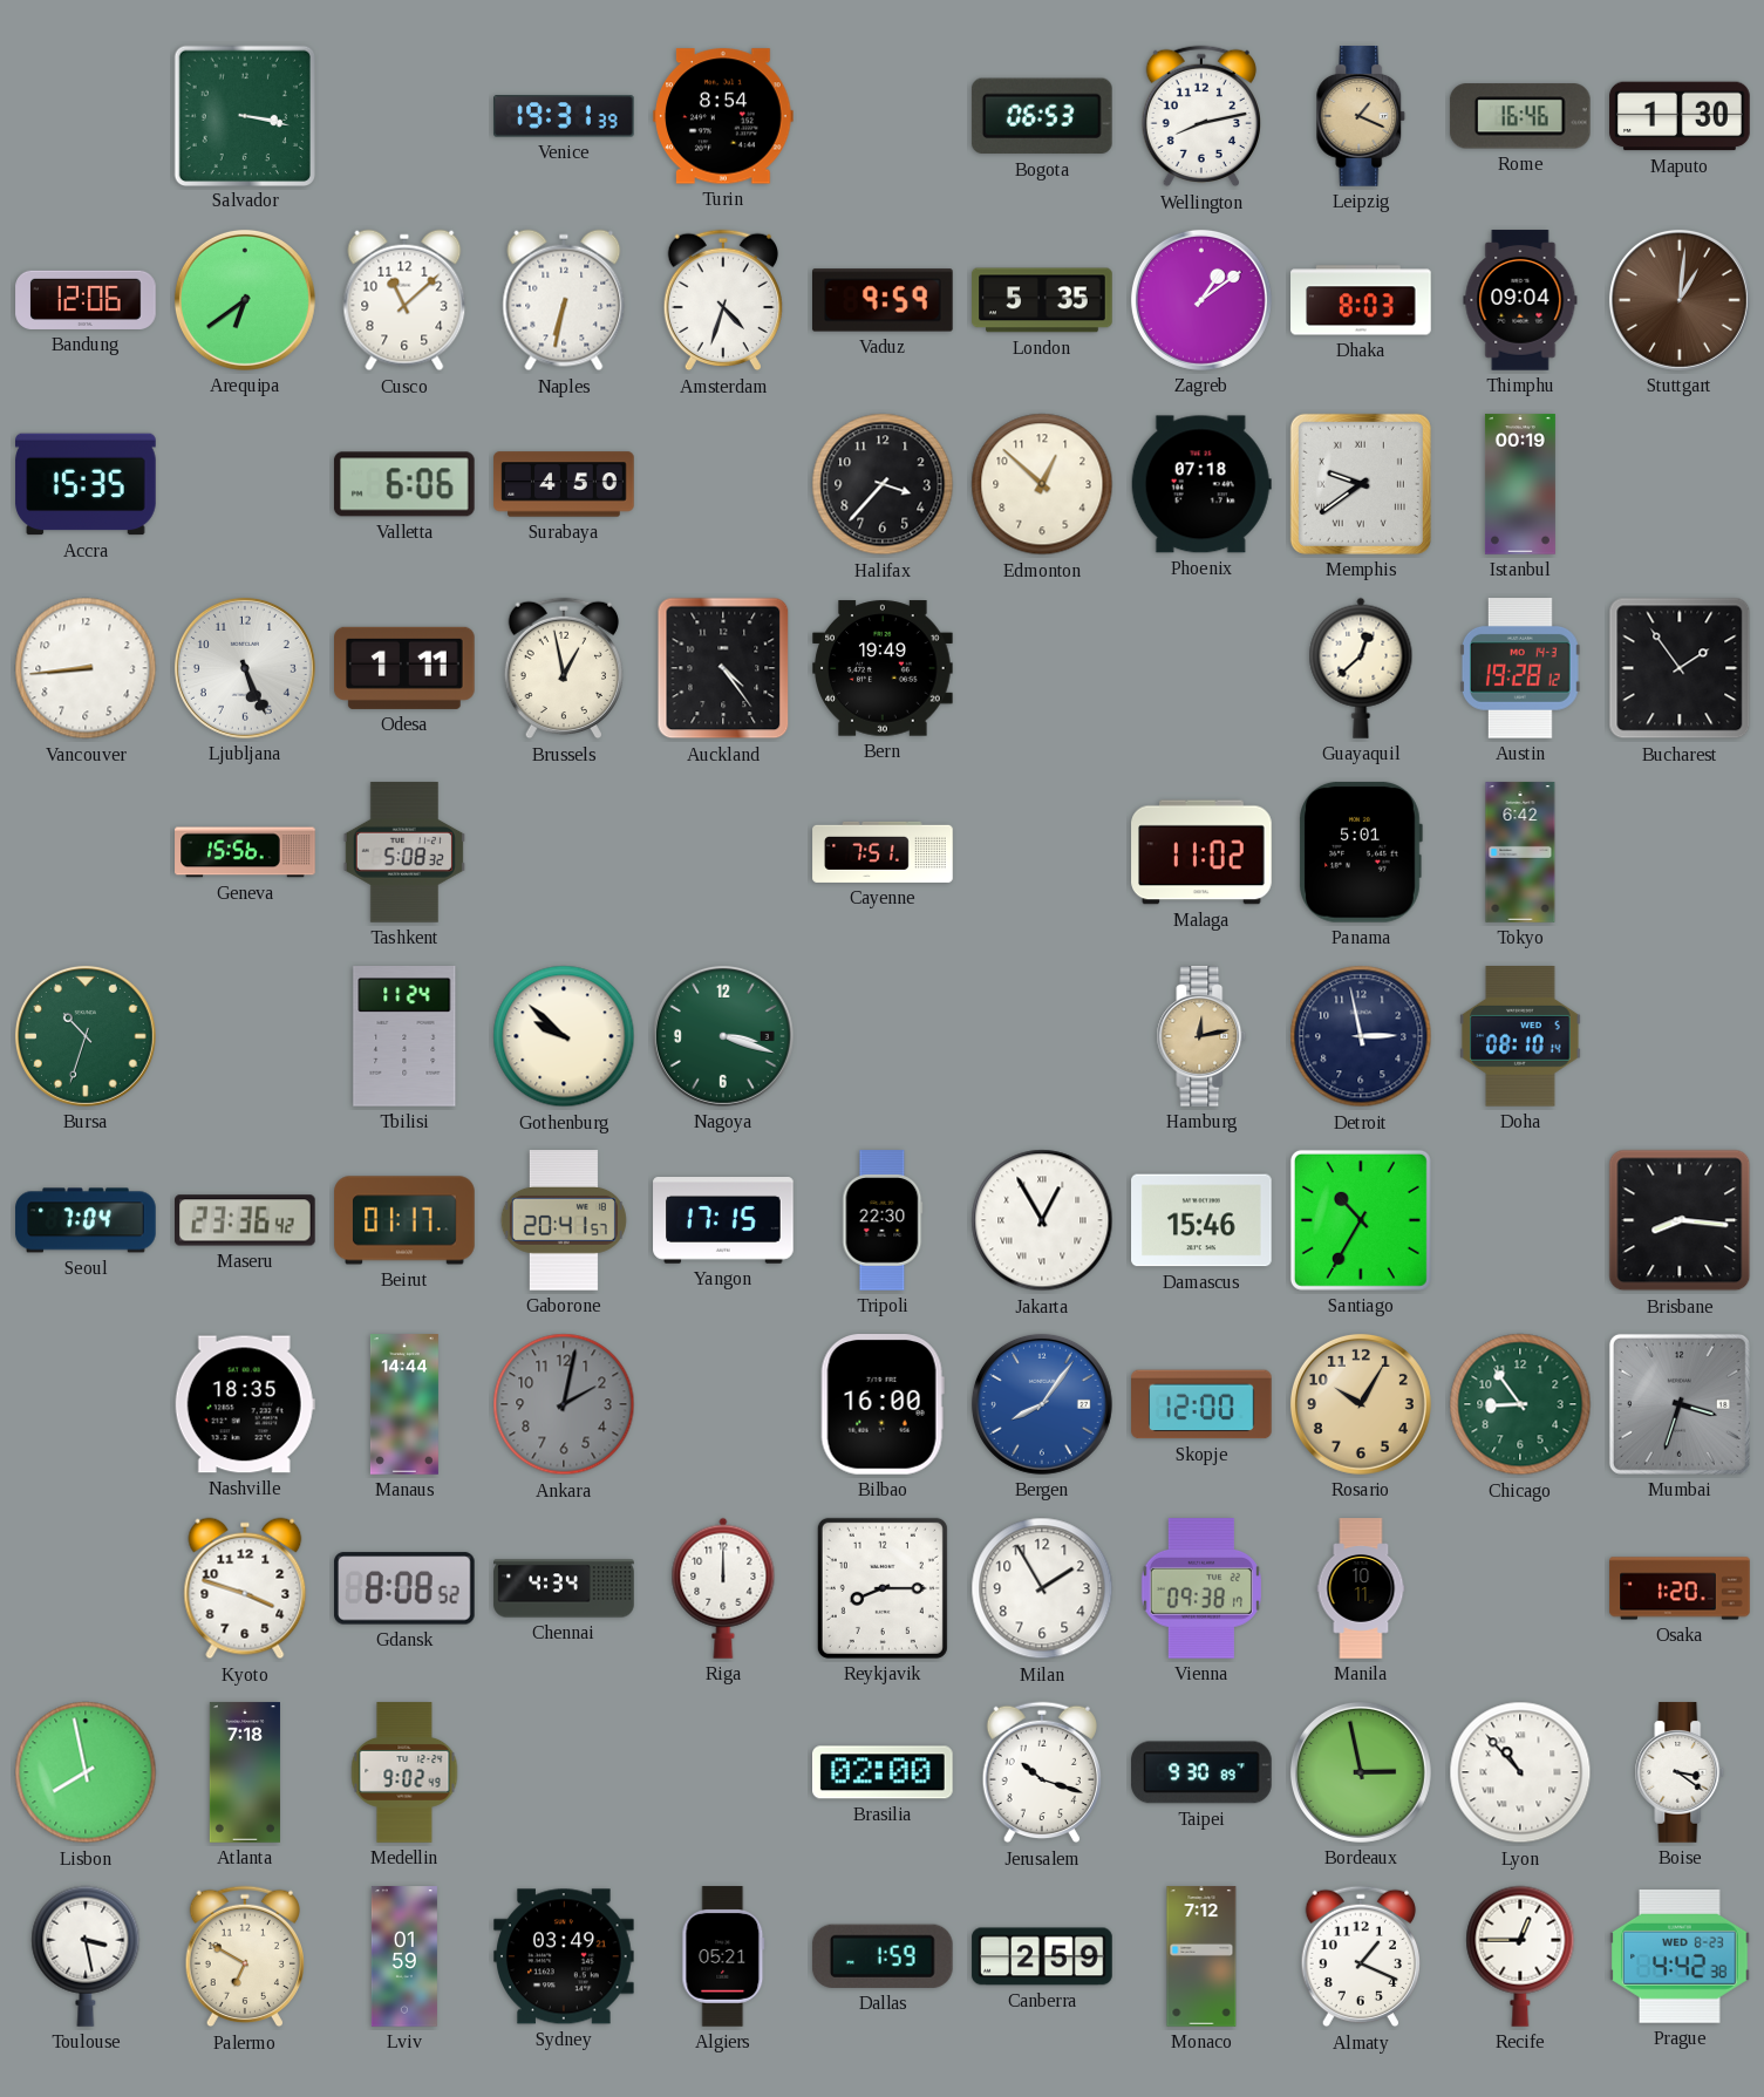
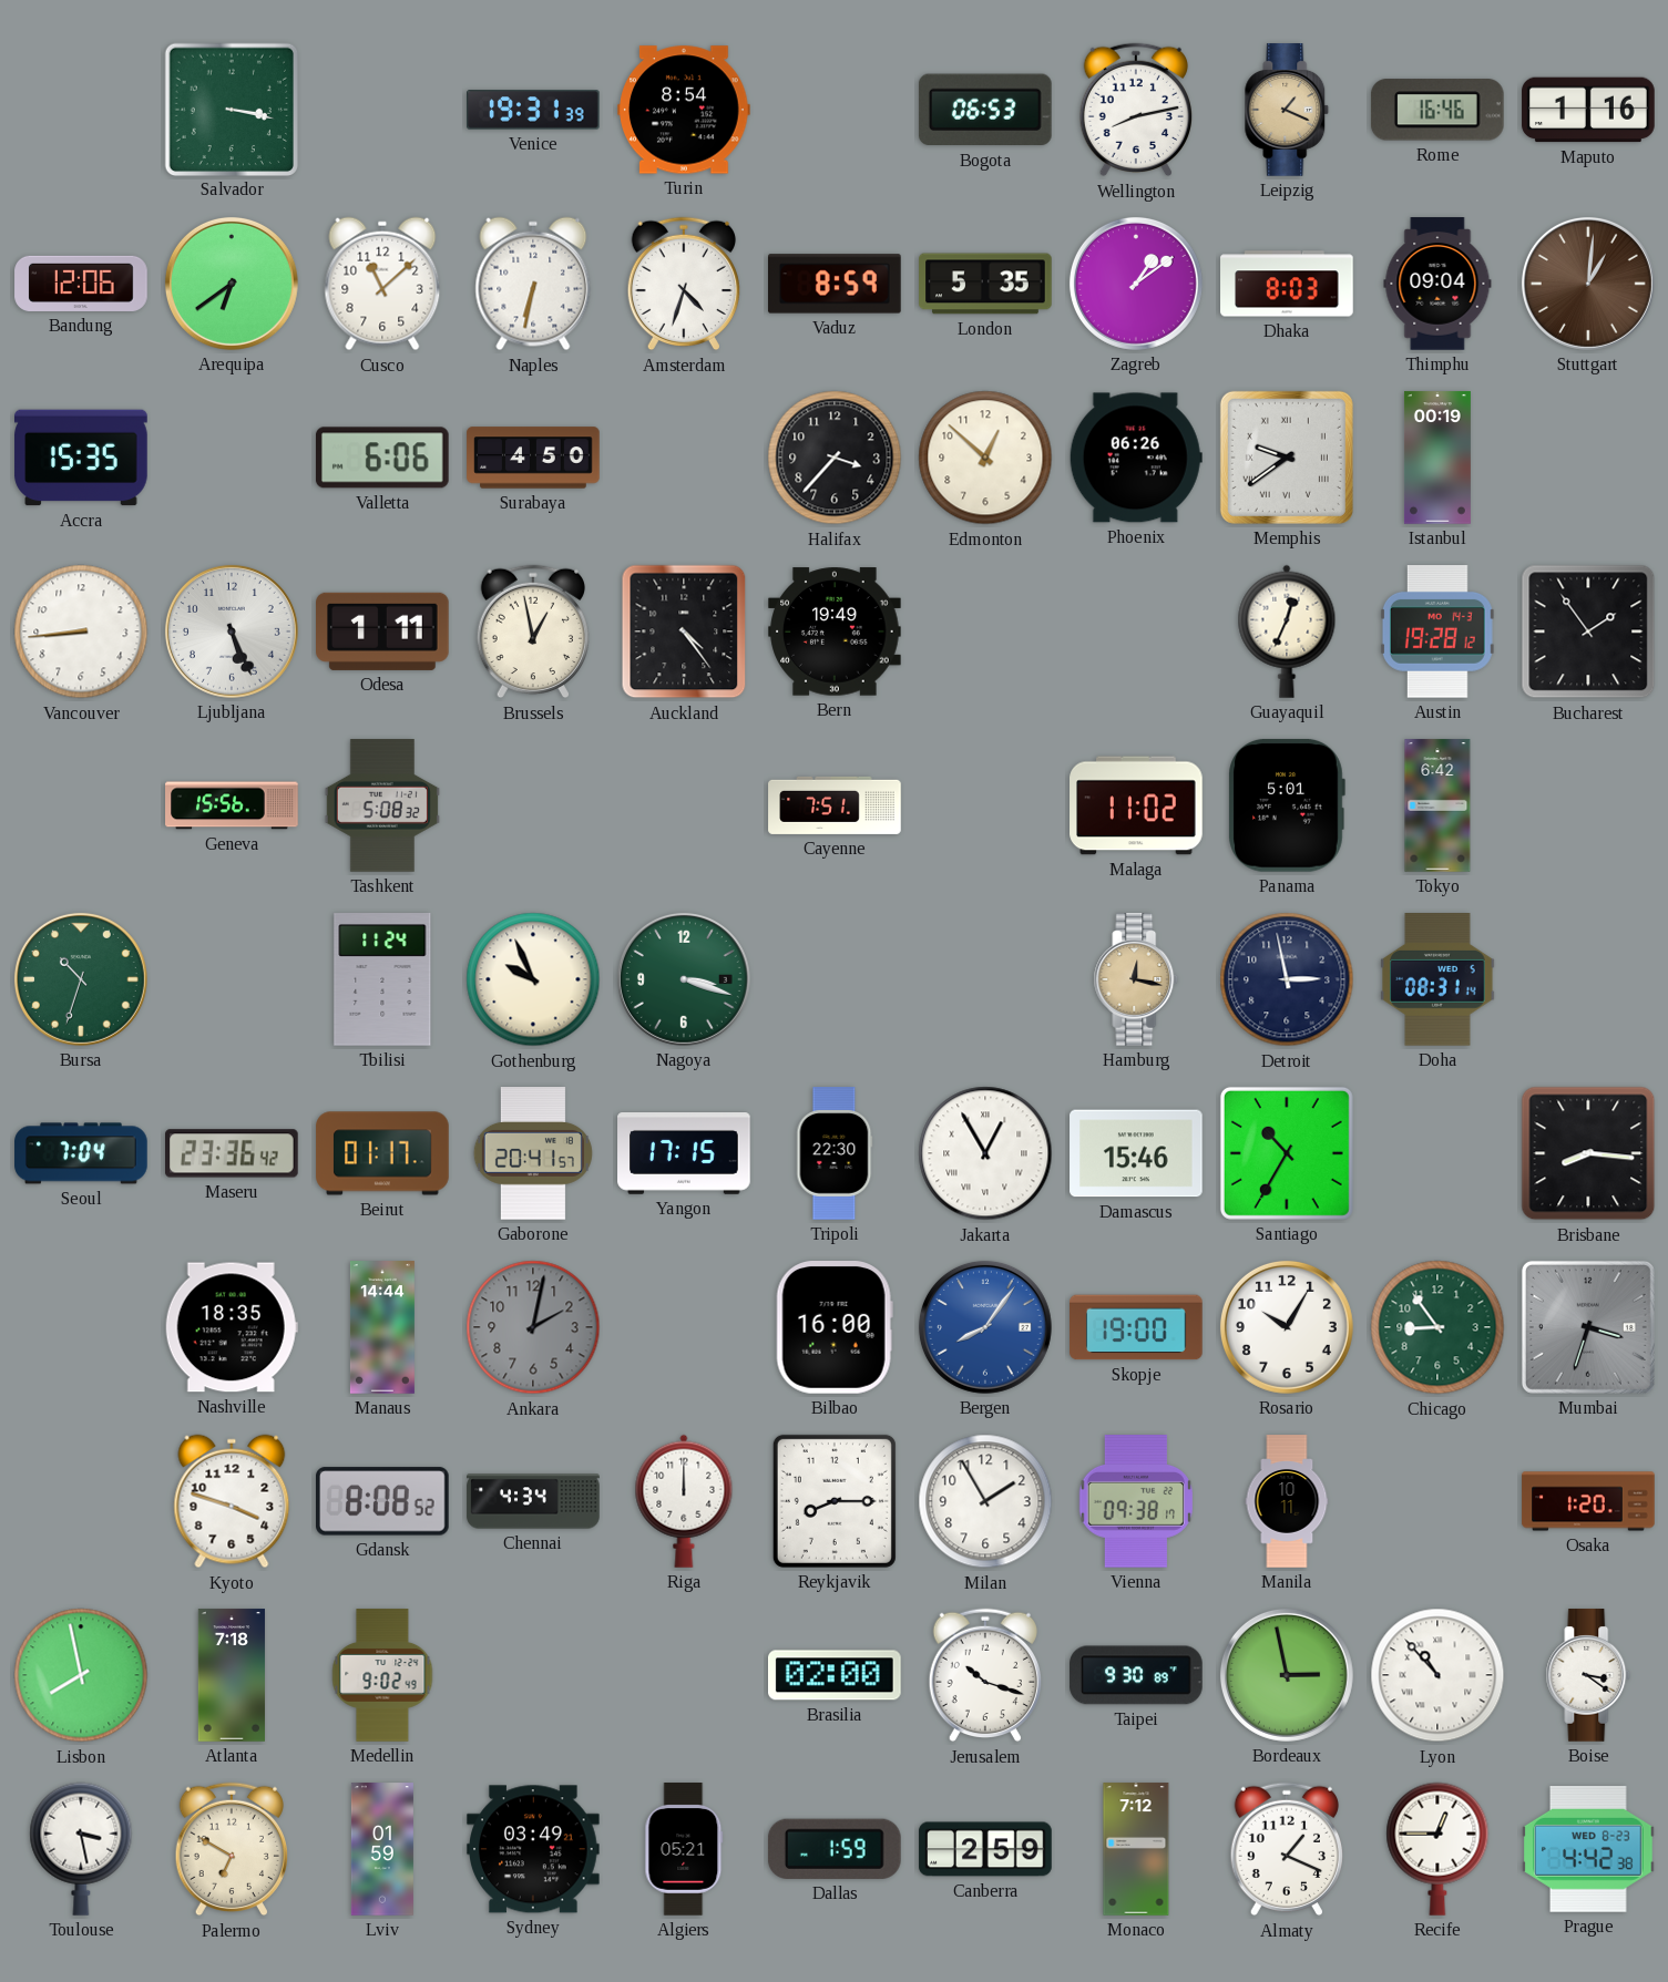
Maputo: 1:30 -> 1:16 (1588, 110)
Vaduz: 9:59 -> 8:59 (836, 284)
Phoenix: 07:18 -> 06:26 (1136, 458)
Guayaquil: 12:38 -> 12:34 (1287, 631)
Gothenburg: 9:52 -> 9:56 (533, 979)
Hamburg: 12:13 -> 12:17 (1136, 979)
Doha: 08:10 -> 08:31 (1437, 980)
Skopje: 12:00 -> 19:00 (1136, 1327)
Rosario dial: champagne -> white (1287, 1327)
